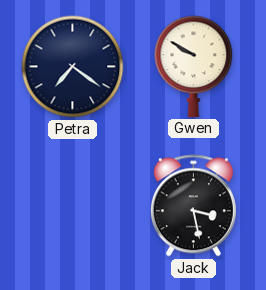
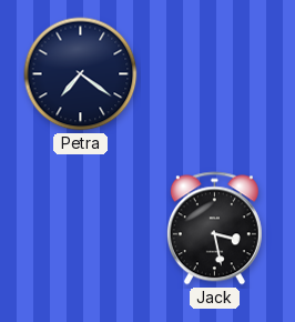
Gwen: 9:50 -> none (194, 66)
